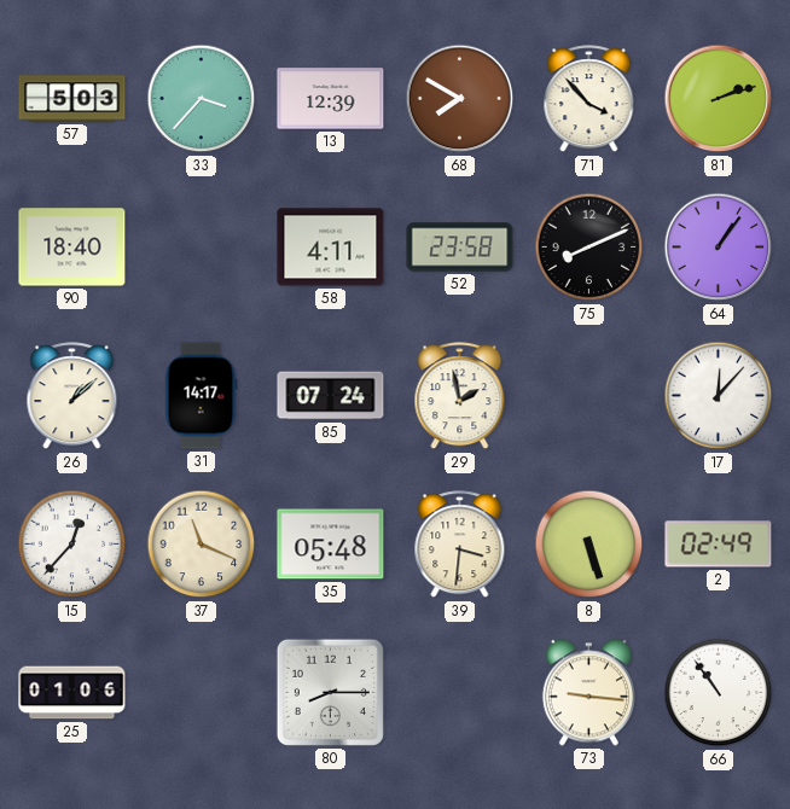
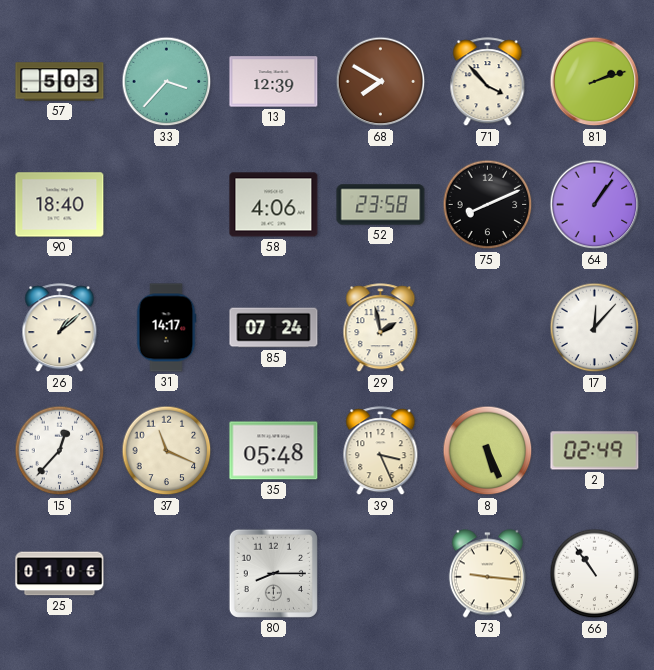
58: 4:11 -> 4:06 (274, 205)
39: 3:31 -> 3:26 (381, 451)
8: 5:27 -> 5:26 (488, 451)
